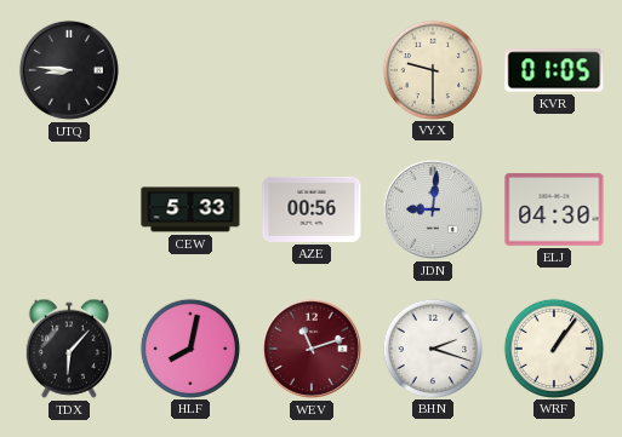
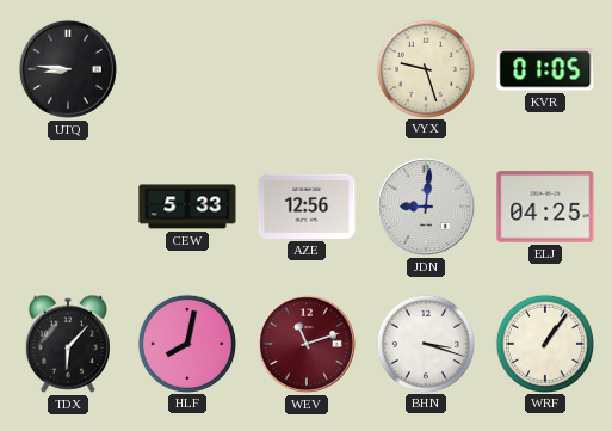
VYX: 9:30 -> 9:27 (425, 68)
AZE: 00:56 -> 12:56 (307, 207)
ELJ: 04:30 -> 04:25 (545, 207)
BHN: 2:18 -> 3:18 (425, 343)
